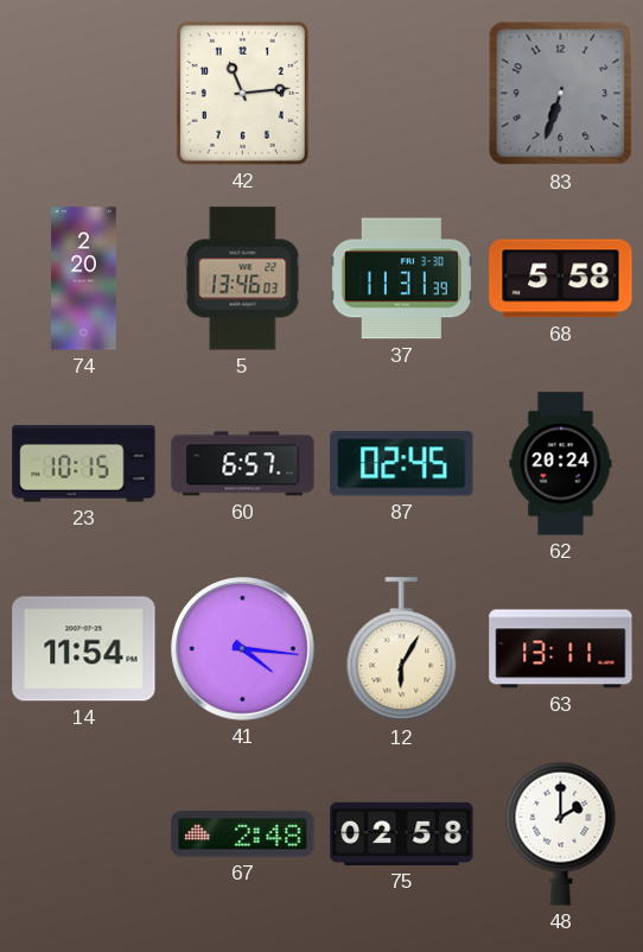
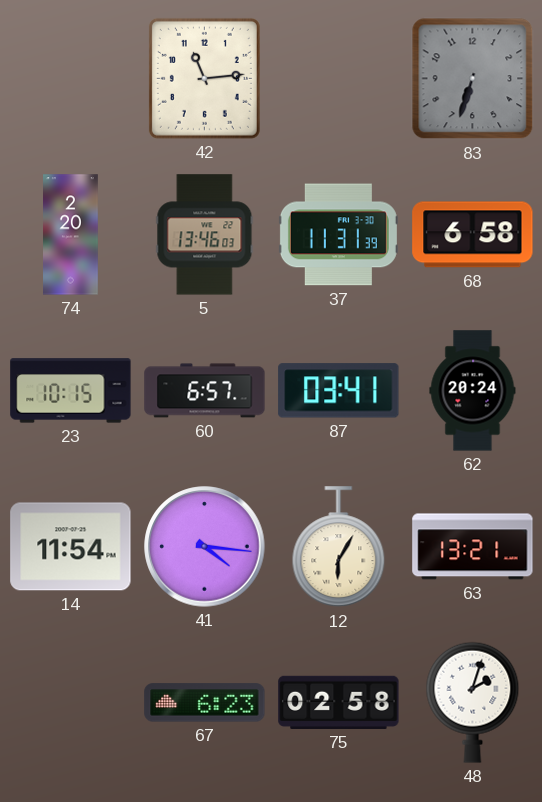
68: 5:58 -> 6:58 (473, 235)
87: 02:45 -> 03:41 (339, 391)
63: 13:11 -> 13:21 (473, 547)
67: 2:48 -> 6:23 (205, 703)
48: 2:00 -> 2:03 (473, 702)
